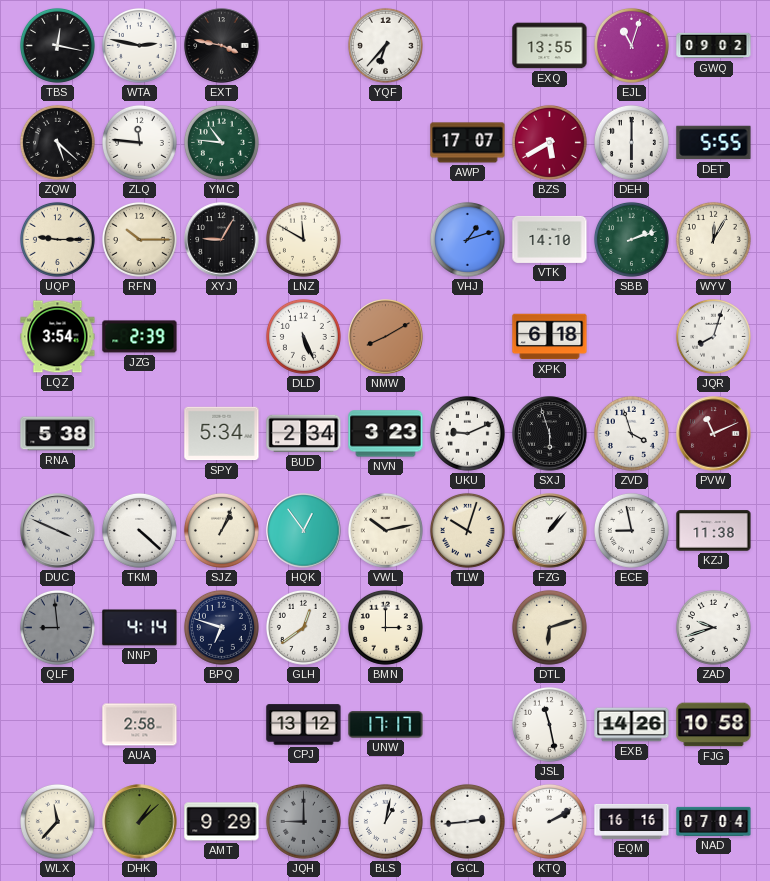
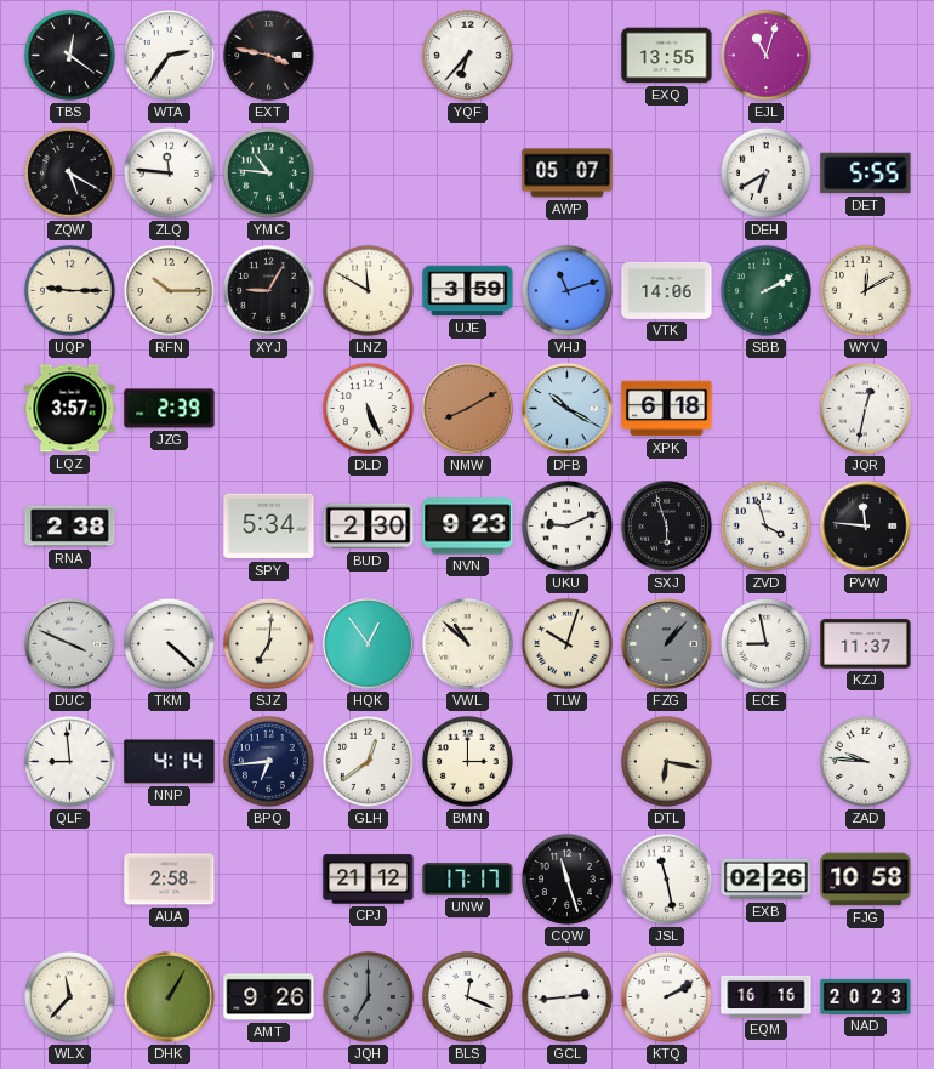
TBS: 12:17 -> 12:21 (69, 55)
WTA: 2:47 -> 2:36 (169, 55)
GWQ: 09:02 -> none (714, 46)
ZQW: 5:22 -> 5:20 (69, 172)
AWP: 17:07 -> 05:07 (568, 174)
BZS: 5:40 -> none (549, 142)
DEH: 6:00 -> 6:40 (765, 172)
UJE: none -> 3:59 (468, 291)
VHJ: 1:12 -> 11:12 (566, 290)
VTK: 14:10 -> 14:06 (667, 290)
SBB: 2:12 -> 2:10 (765, 290)
WYV: 12:05 -> 12:10 (865, 290)
LQZ: 3:54 -> 3:57 (70, 409)
DFB: none -> 10:20 (568, 409)
JQR: 8:03 -> 12:32 (865, 408)
RNA: 5:38 -> 2:38 (70, 527)
BUD: 2:34 -> 2:30 (369, 527)
NVN: 3:23 -> 9:23 (468, 527)
PVW: 11:11 -> 11:46 (866, 527)
PVW dial: burgundy -> black (866, 527)
SJZ: 1:04 -> 7:01 (268, 643)
VWL: 10:13 -> 10:52 (467, 643)
FZG dial: white -> grey (667, 644)
KZJ: 11:38 -> 11:37 (866, 644)
QLF dial: grey -> white (69, 761)
BPQ: 6:48 -> 6:44 (268, 761)
DTL: 6:12 -> 6:17 (666, 761)
ZAD: 9:42 -> 9:46 (865, 761)
CPJ: 13:12 -> 21:12 (369, 880)
CQW: none -> 11:27 (566, 878)
EXB: 14:26 -> 02:26 (767, 880)
DHK: 1:08 -> 1:05 (170, 997)
AMT: 9:29 -> 9:26 (269, 997)
JQH: 9:00 -> 7:00 (368, 996)
BLS: 1:02 -> 12:19 (467, 996)
NAD: 07:04 -> 20:23 (866, 996)
